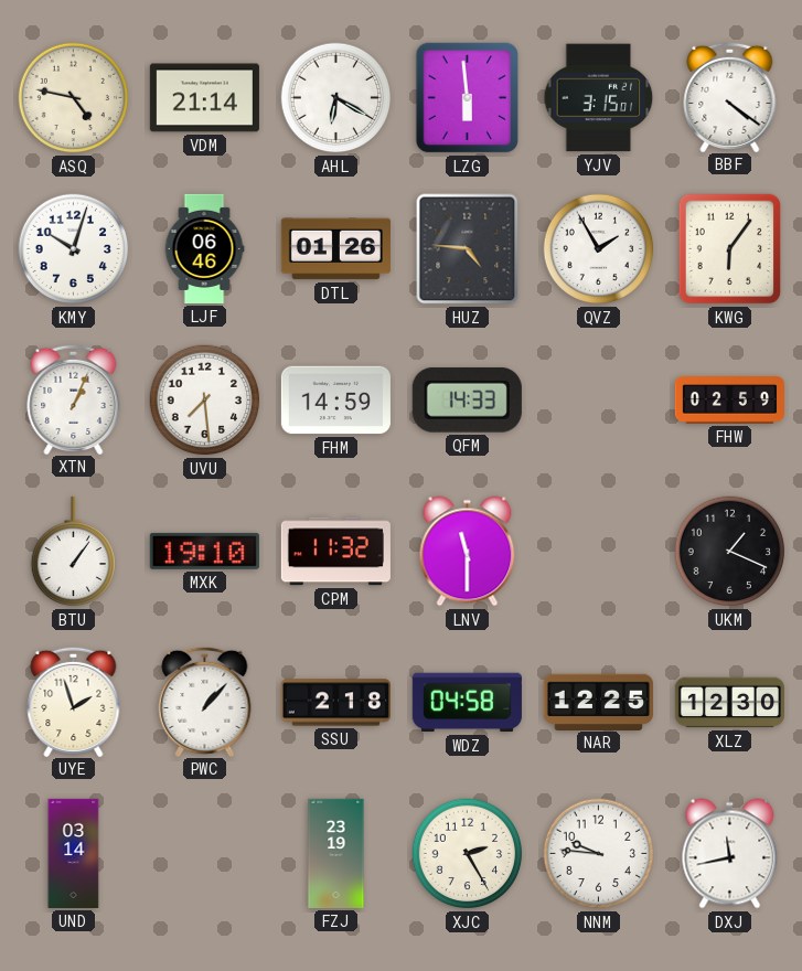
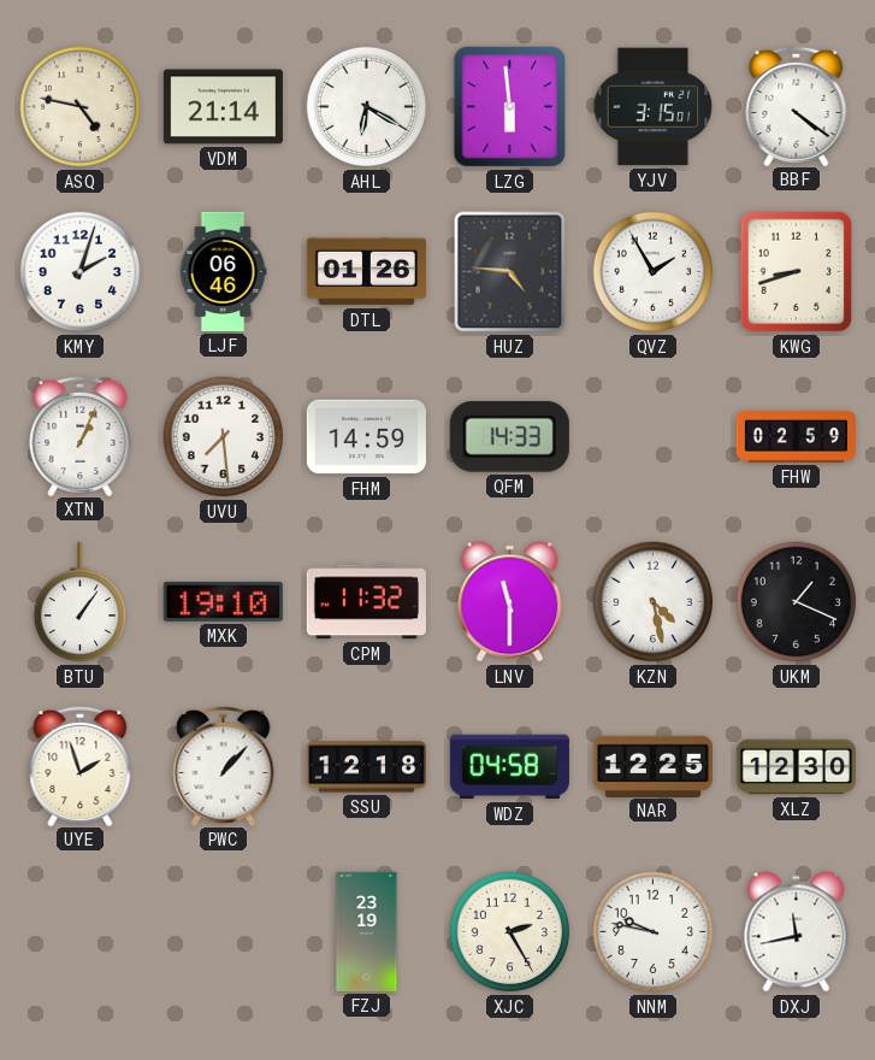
KMY: 10:03 -> 2:03 (81, 272)
KWG: 6:06 -> 8:42 (797, 272)
KZN: none -> 4:28 (654, 602)
SSU: 2:18 -> 12:18 (366, 767)
UND: 03:14 -> none (74, 853)
NNM: 9:46 -> 9:47 (654, 932)
